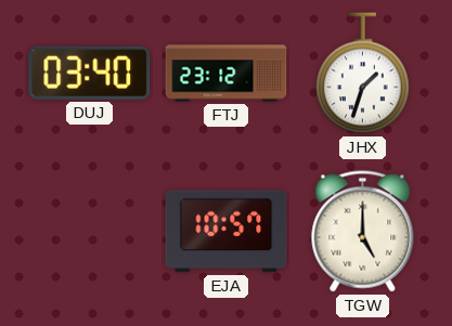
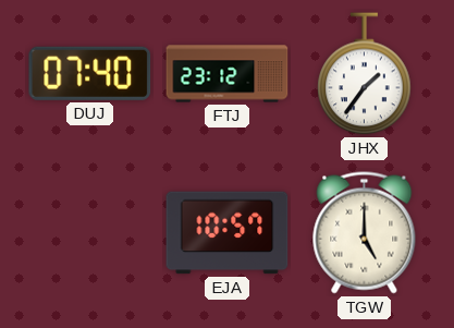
DUJ: 03:40 -> 07:40 (90, 73)
JHX: 1:33 -> 1:36 (365, 74)
